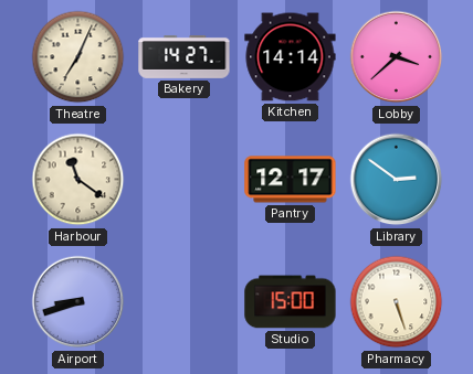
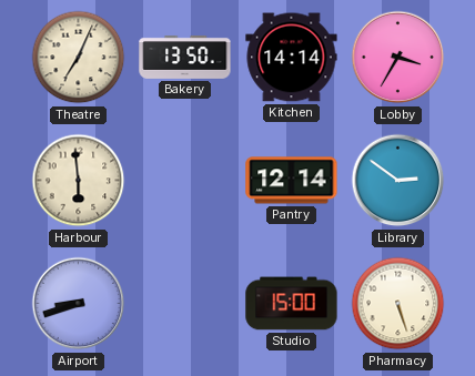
Bakery: 14:27 -> 13:50 (185, 57)
Lobby: 3:38 -> 3:35 (398, 58)
Harbour: 11:21 -> 5:59 (79, 181)
Pantry: 12:17 -> 12:14 (292, 181)
